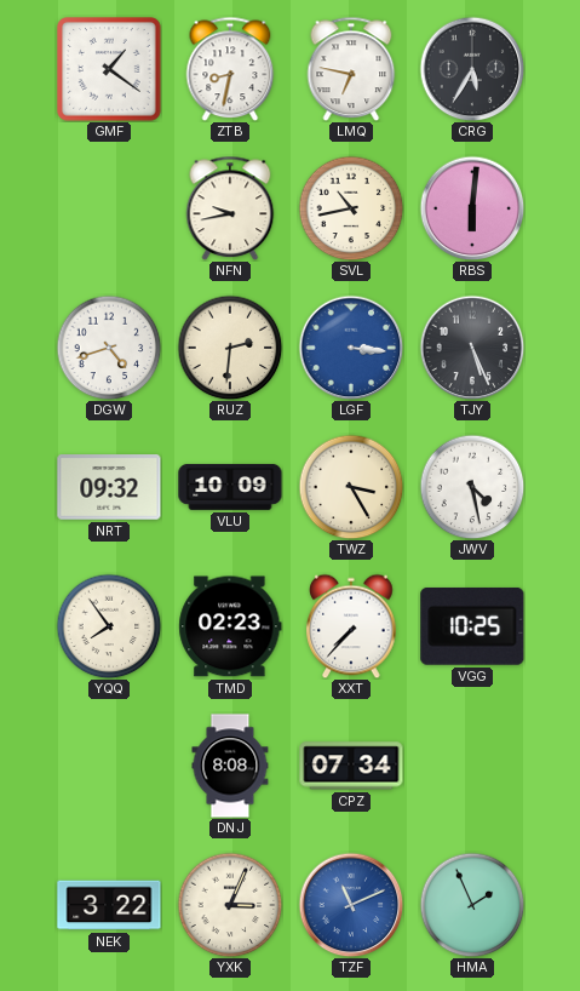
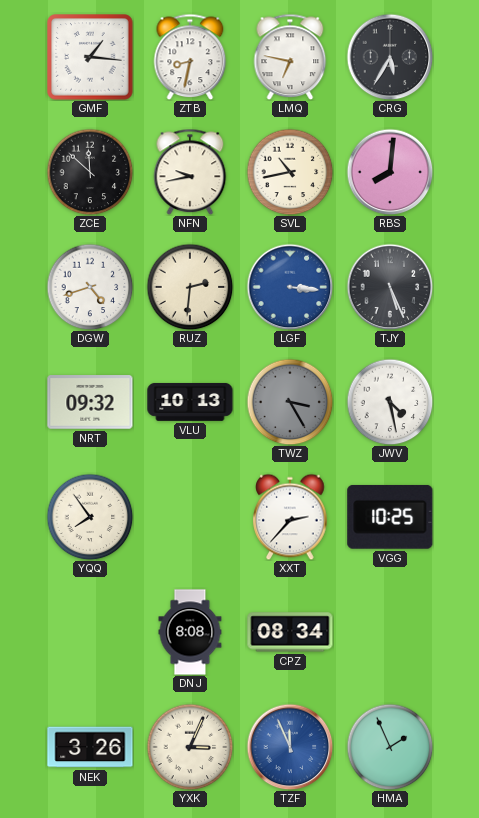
GMF: 1:21 -> 1:16 (90, 57)
ZCE: none -> 11:52 (90, 172)
RBS: 6:01 -> 8:01 (390, 172)
VLU: 10:09 -> 10:13 (190, 402)
TWZ dial: cream -> grey (290, 402)
TMD: 02:23 -> none (230, 626)
XXT: 7:37 -> 2:37 (290, 517)
CPZ: 07:34 -> 08:34 (290, 632)
NEK: 3:22 -> 3:26 (90, 747)
TZF: 11:11 -> 11:56 (290, 747)
